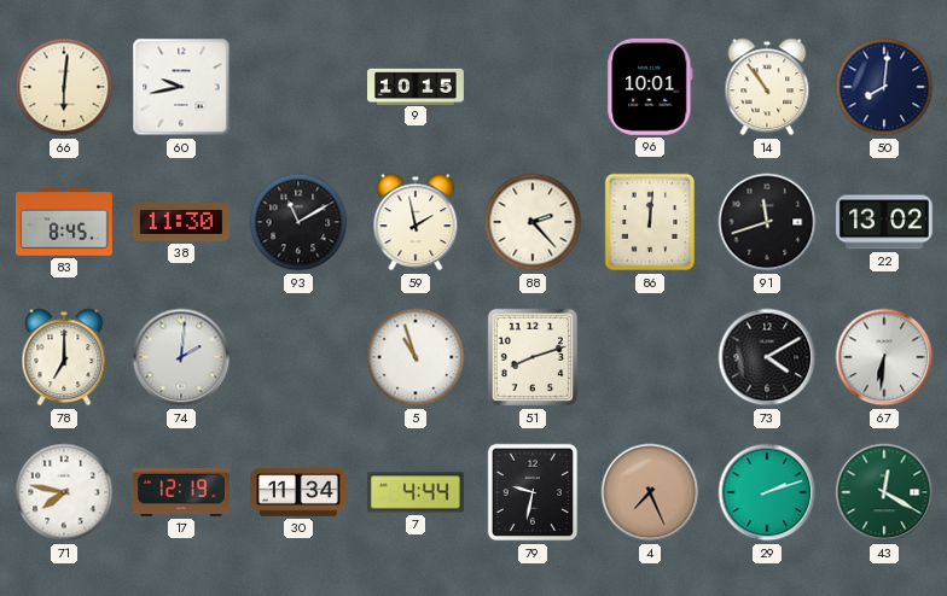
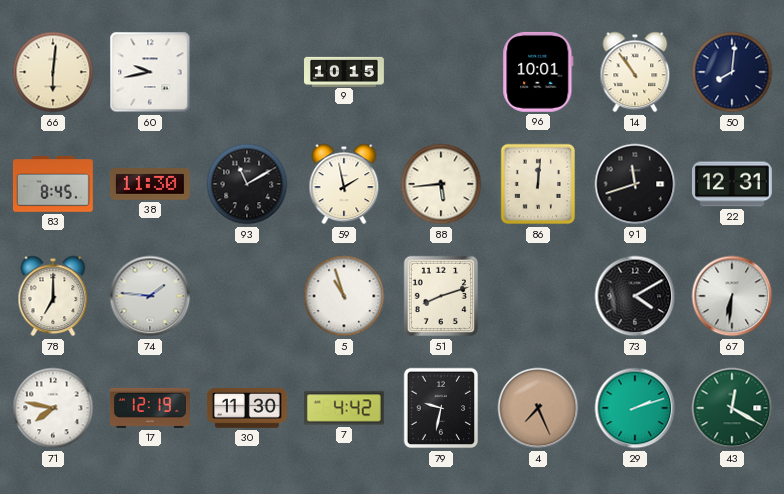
88: 2:23 -> 5:44 (441, 184)
22: 13:02 -> 12:31 (732, 184)
74: 2:01 -> 1:46 (150, 296)
30: 11:34 -> 11:30 (247, 409)
7: 4:44 -> 4:42 (344, 408)
